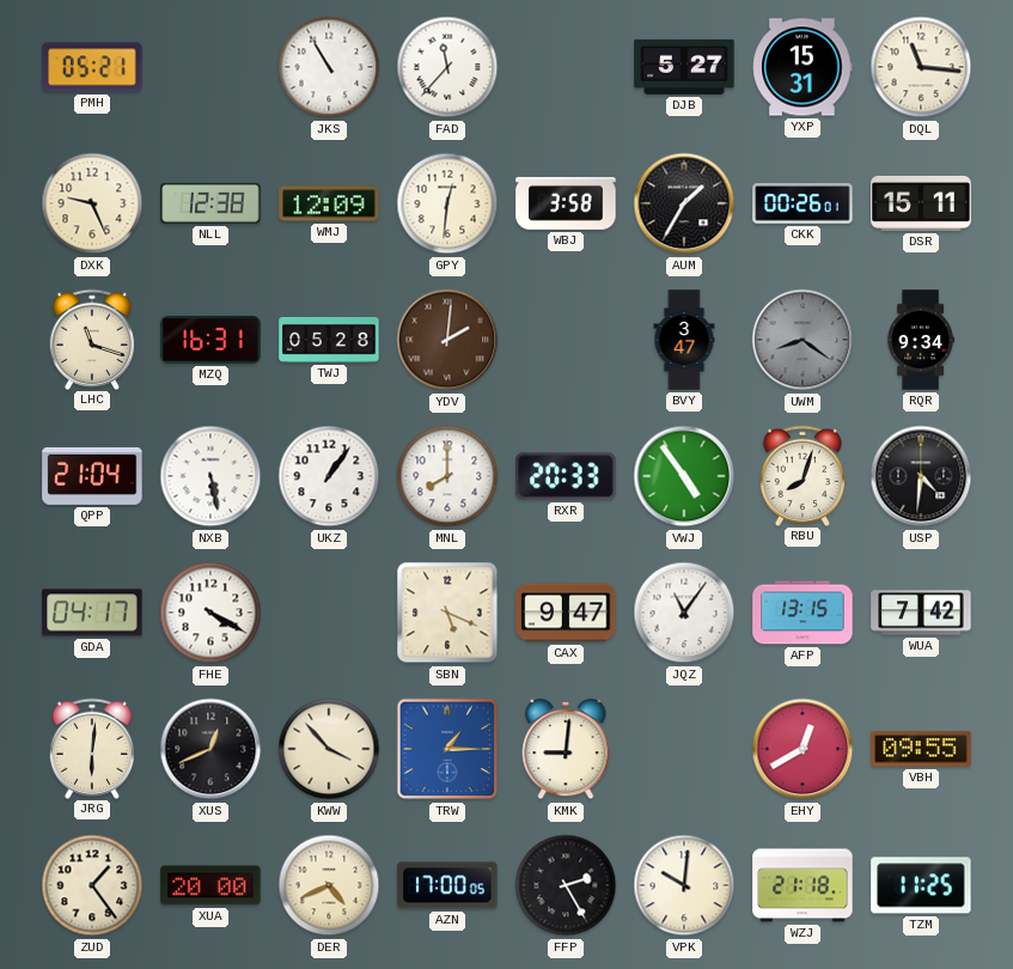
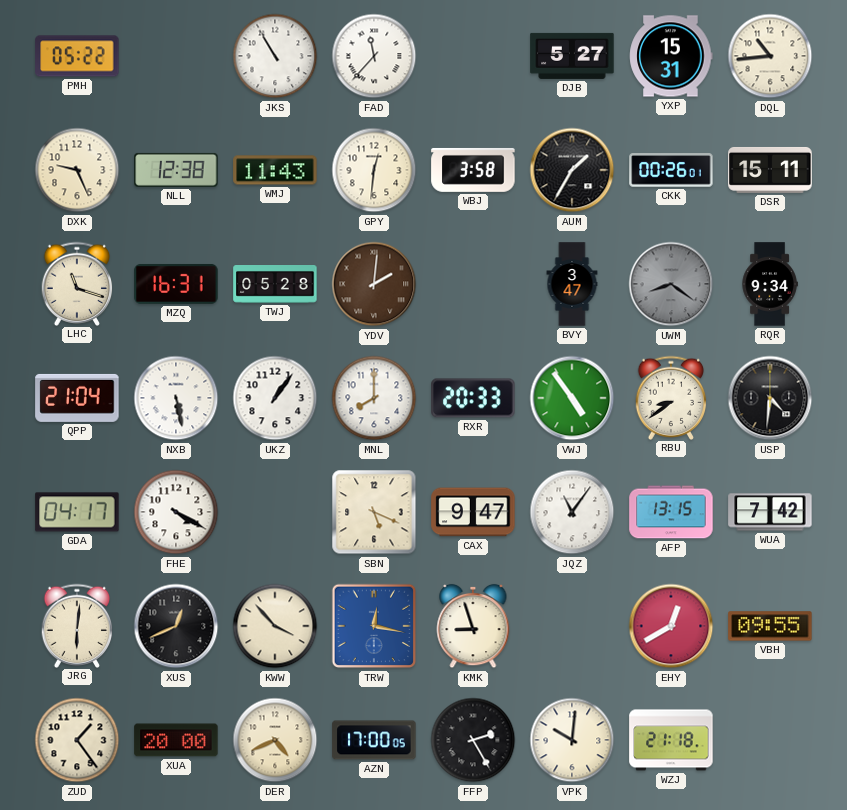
PMH: 05:21 -> 05:22 (77, 56)
DQL: 11:16 -> 10:44 (770, 56)
WMJ: 12:09 -> 11:43 (275, 170)
RBU: 8:03 -> 8:39 (671, 397)
TRW: 1:15 -> 12:17 (374, 626)
KMK: 9:01 -> 8:57 (473, 626)
TZM: 11:25 -> none (921, 885)
